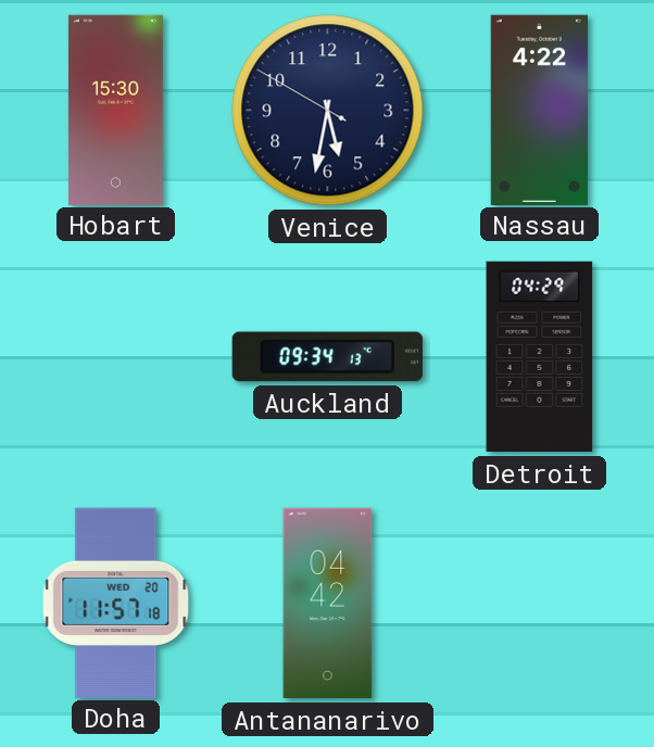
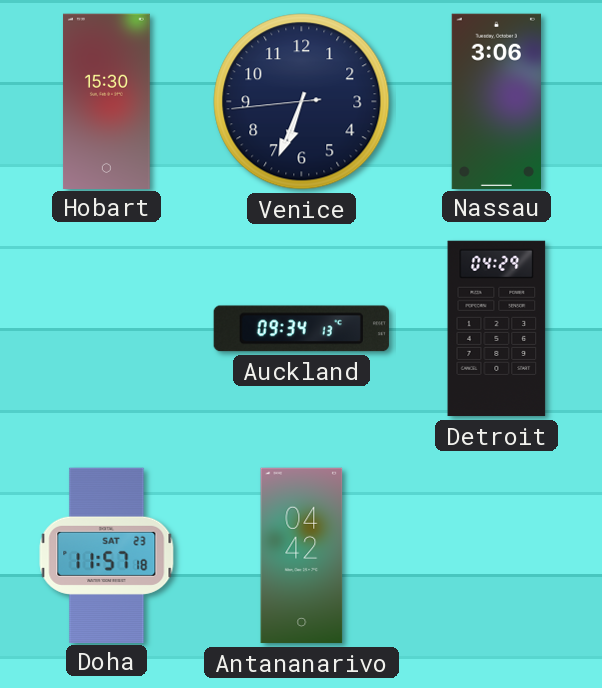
Venice: 5:31 -> 6:33 (302, 102)
Nassau: 4:22 -> 3:06 (496, 101)
Doha date: WED 20 -> SAT 23 (107, 555)
